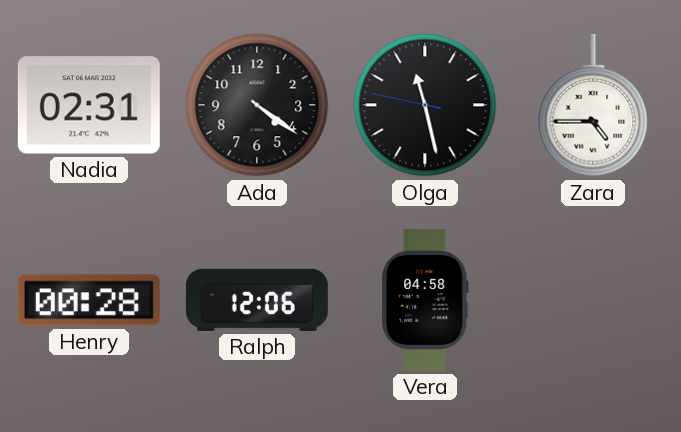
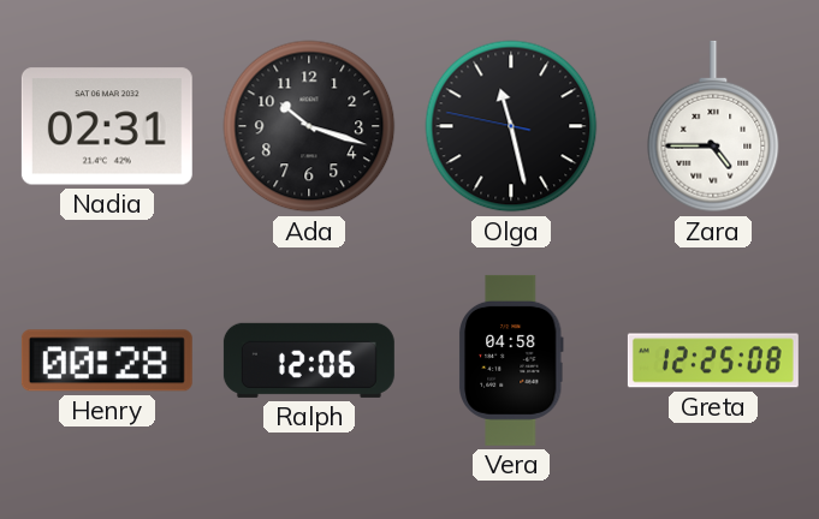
Ada: 4:21 -> 10:18 (309, 126)
Greta: none -> 12:25 (713, 360)
